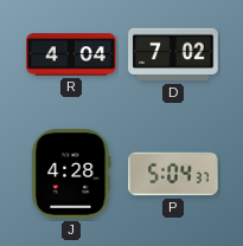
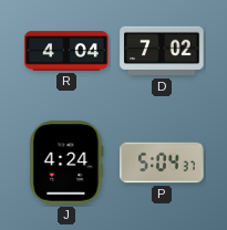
J: 4:28 -> 4:24 (66, 163)
